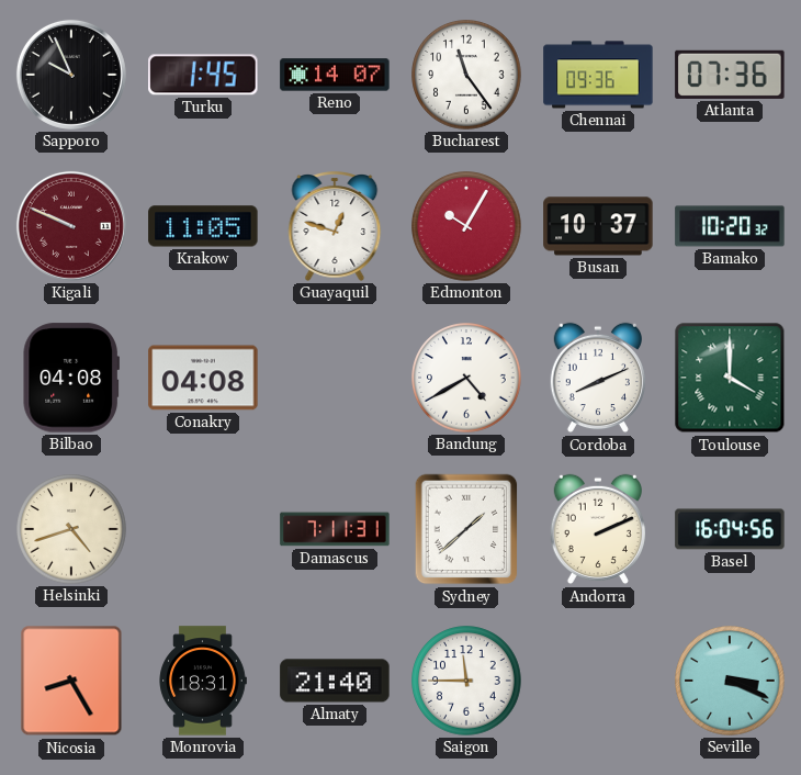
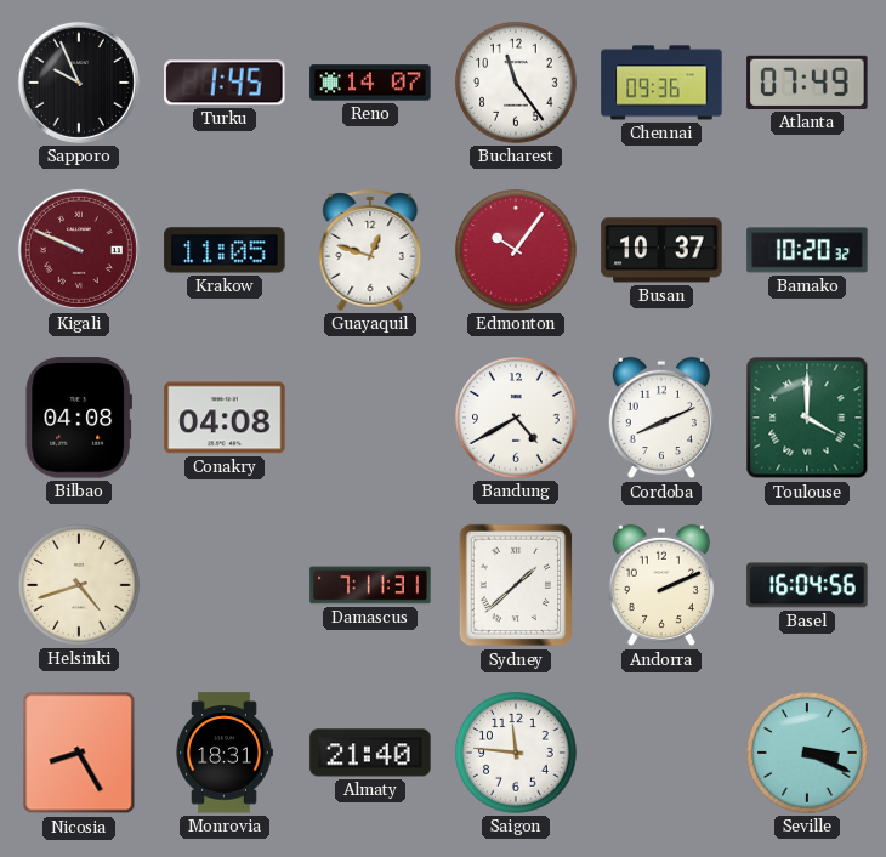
Atlanta: 07:36 -> 07:49 (807, 83)
Edmonton: 10:05 -> 10:06 (516, 250)
Saigon: 11:45 -> 11:46 (516, 753)
